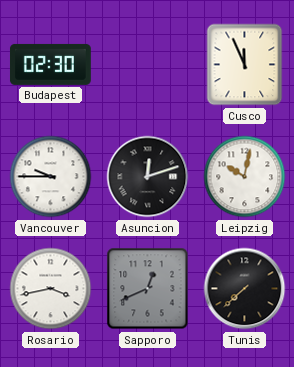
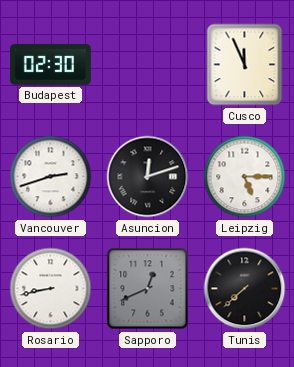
Vancouver: 9:45 -> 2:42 (51, 177)
Leipzig: 10:02 -> 5:15 (245, 177)
Rosario: 3:43 -> 8:43 (51, 289)
